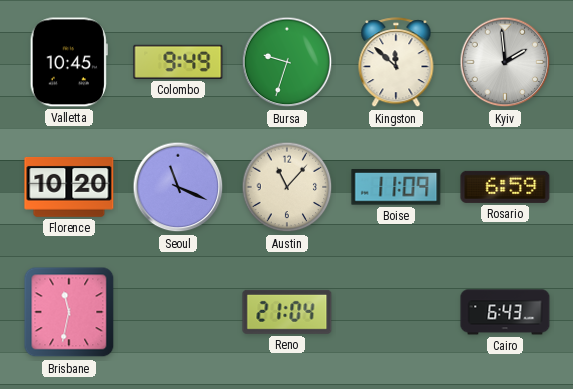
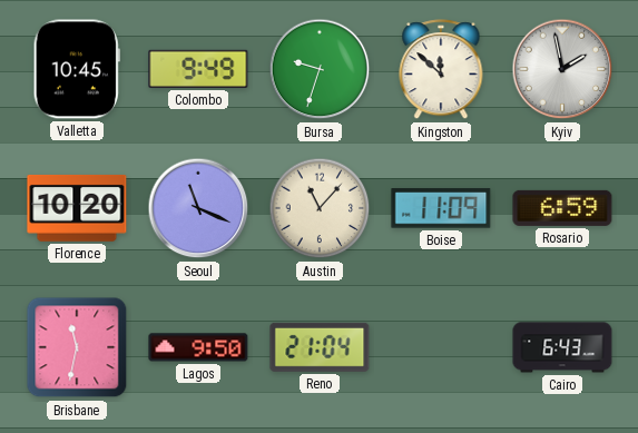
Kyiv: 1:59 -> 1:58 (562, 69)
Lagos: none -> 9:50 (198, 347)
